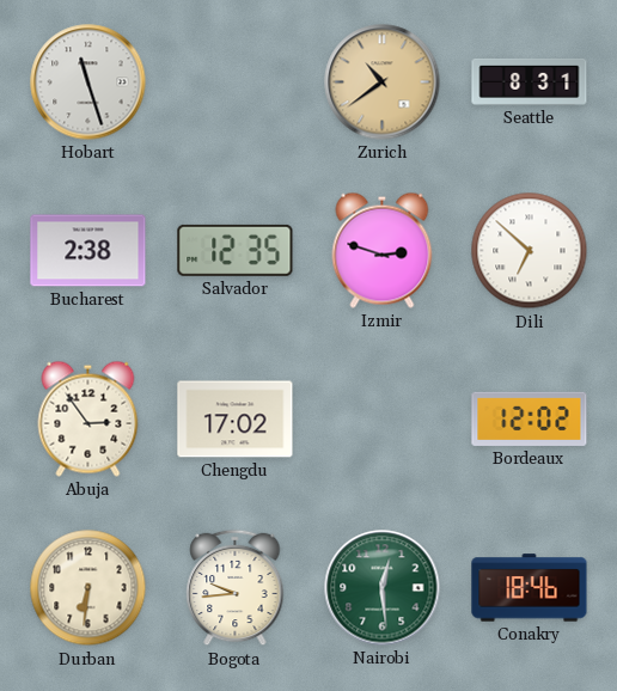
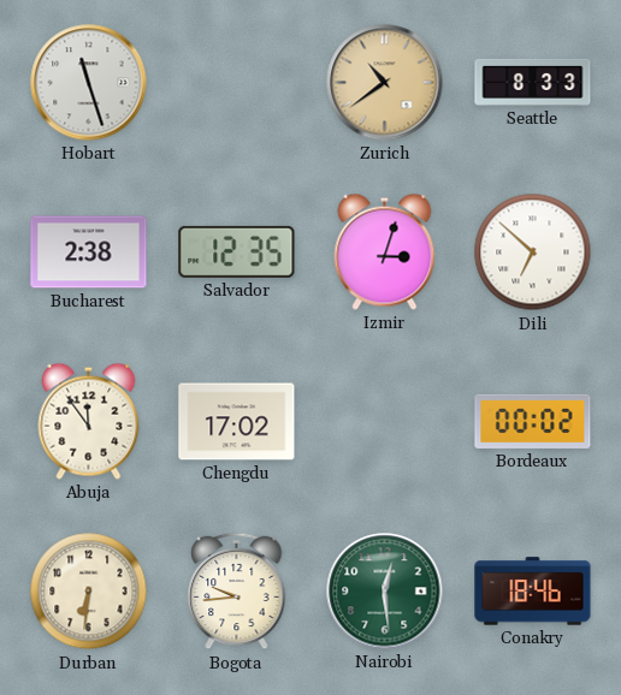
Seattle: 8:31 -> 8:33 (533, 82)
Izmir: 2:48 -> 3:03 (385, 251)
Abuja: 2:54 -> 11:54 (89, 421)
Bordeaux: 12:02 -> 00:02 (533, 421)
